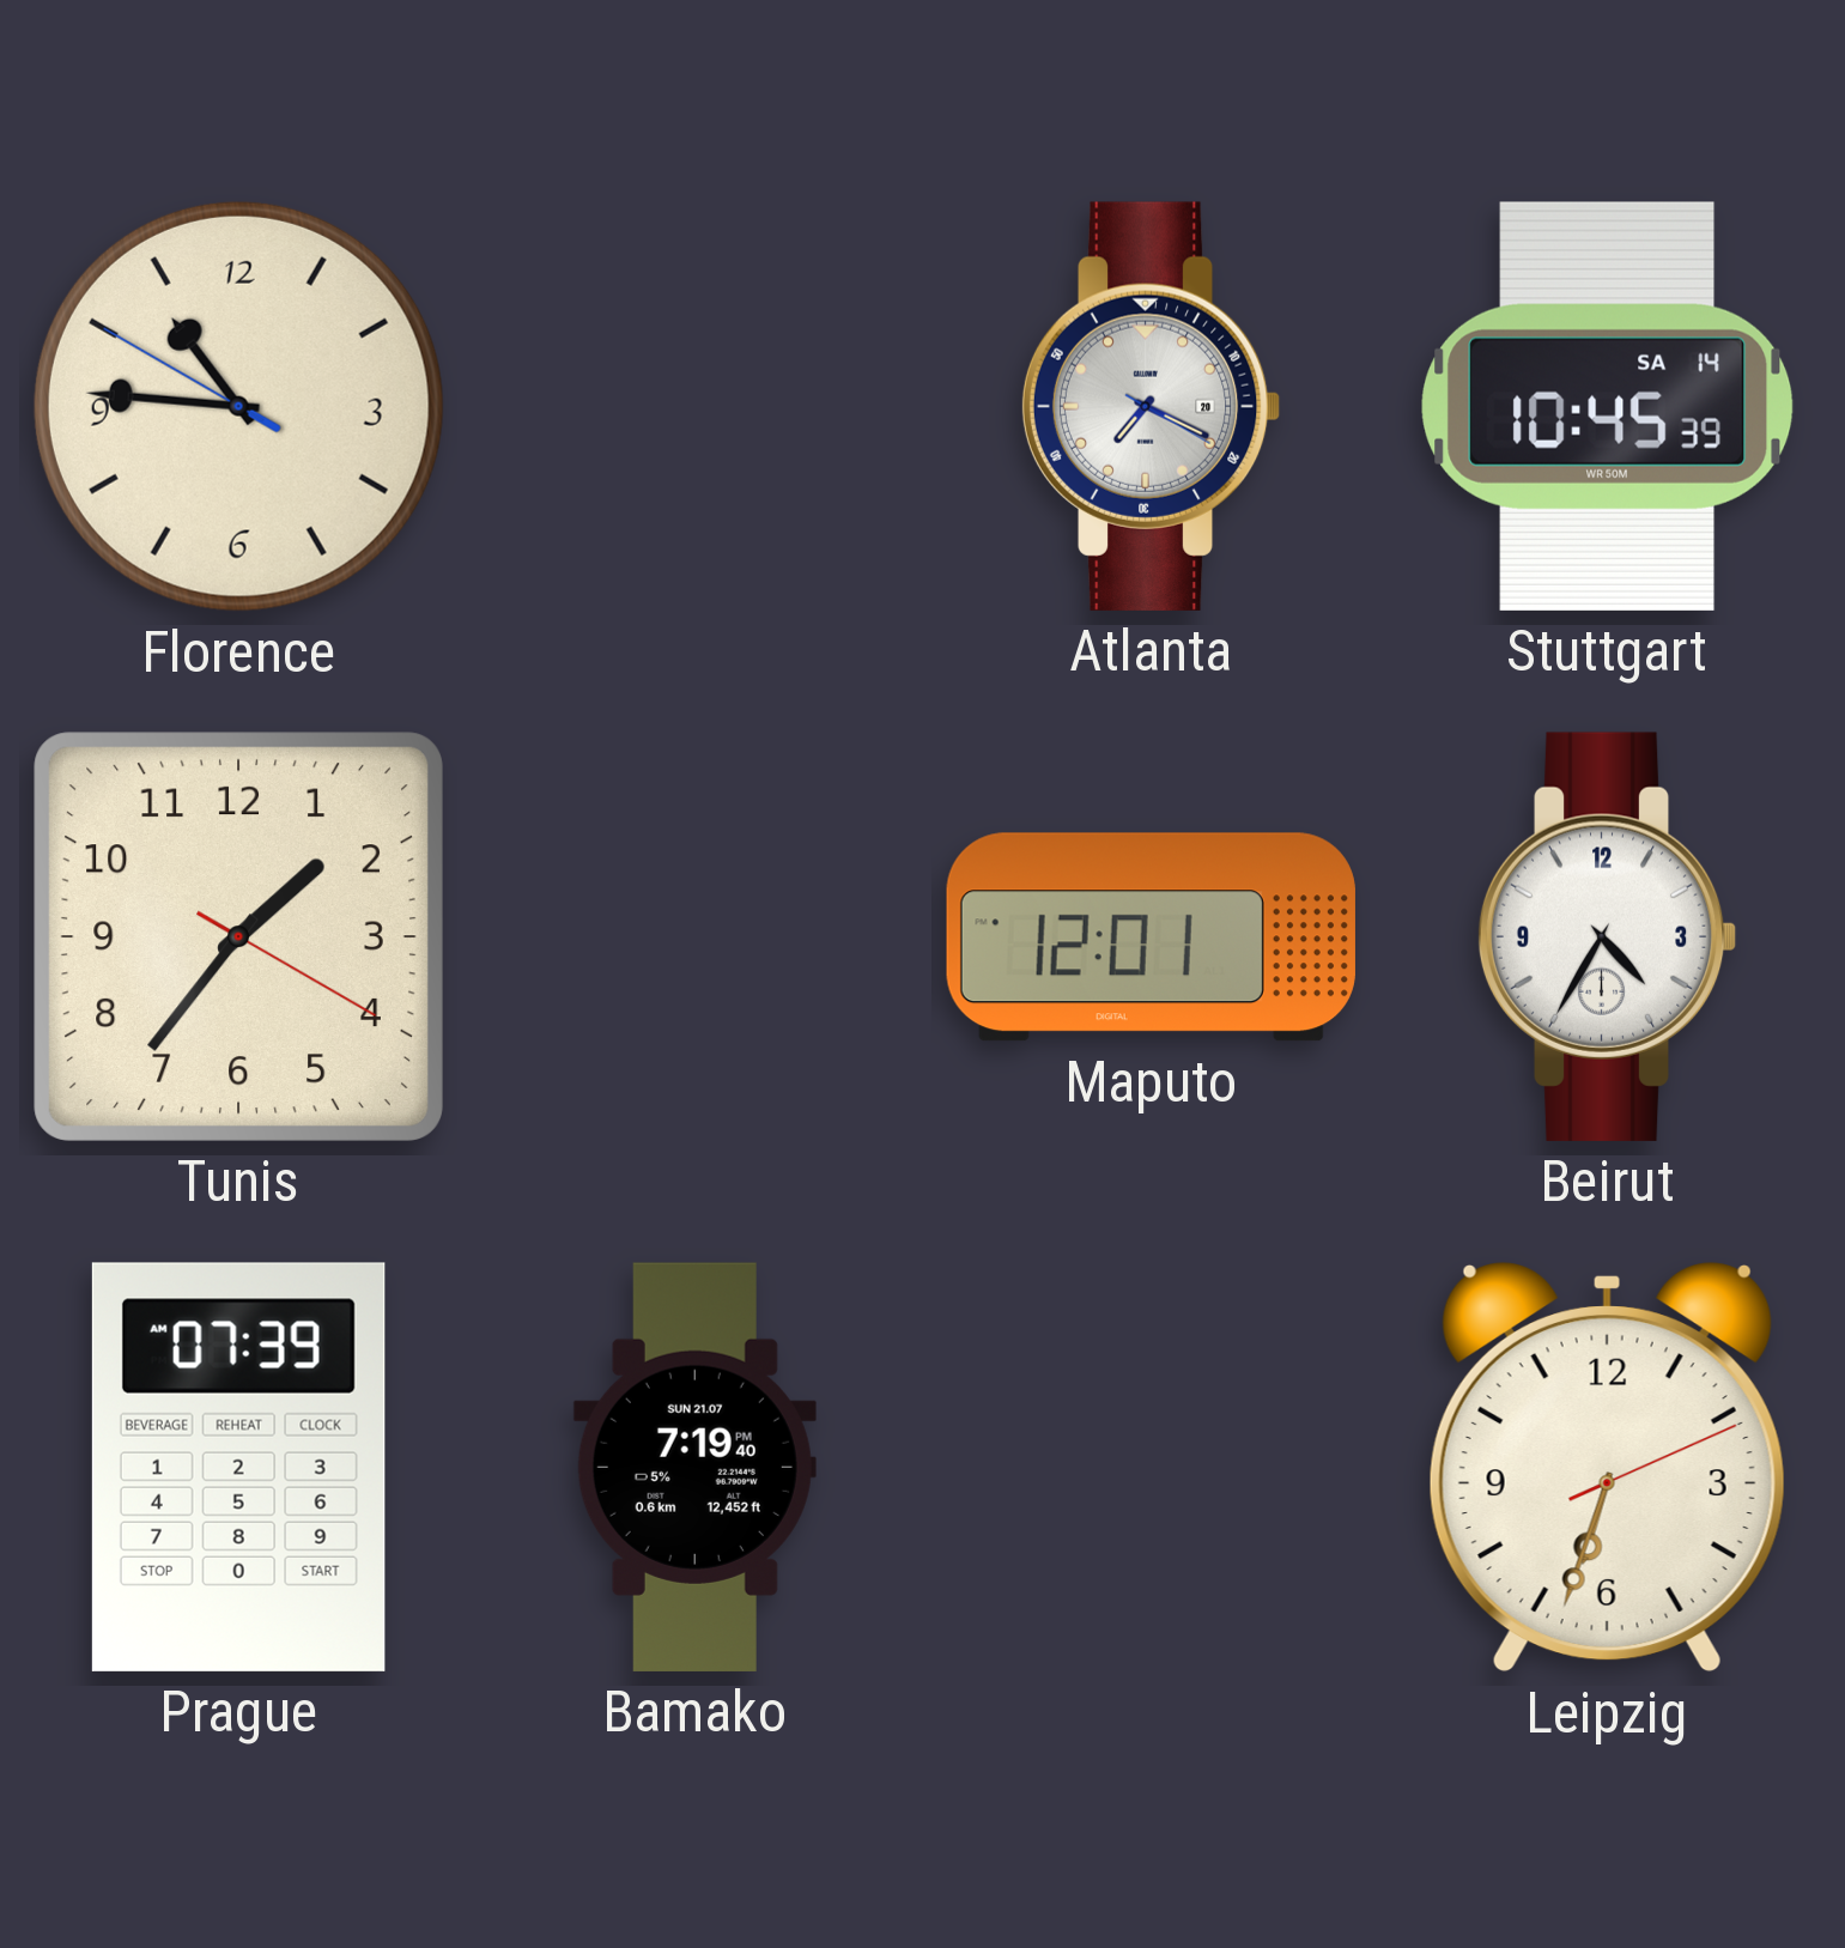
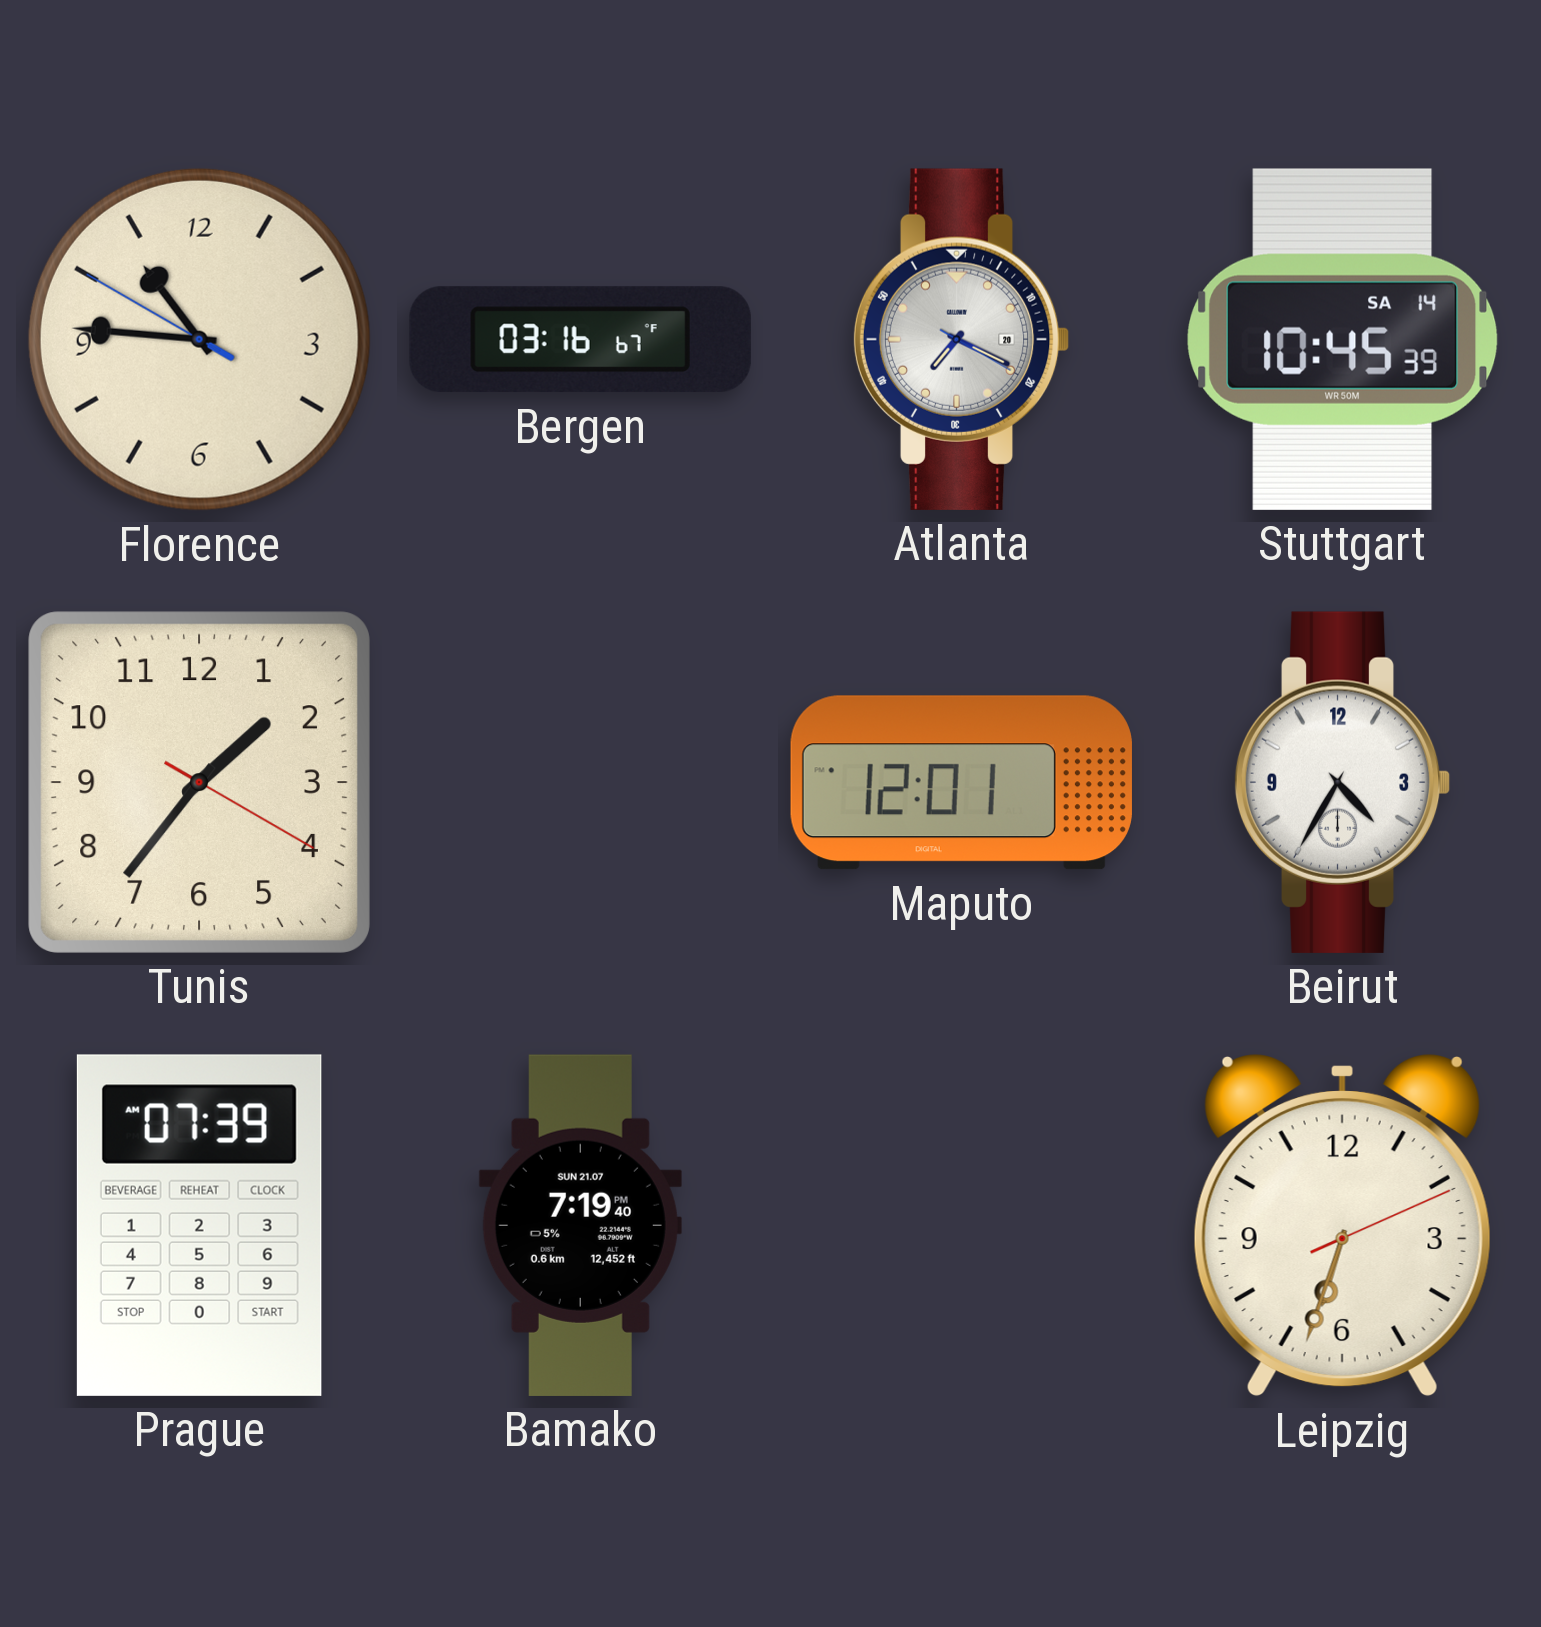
Bergen: none -> 03:16 (580, 340)
